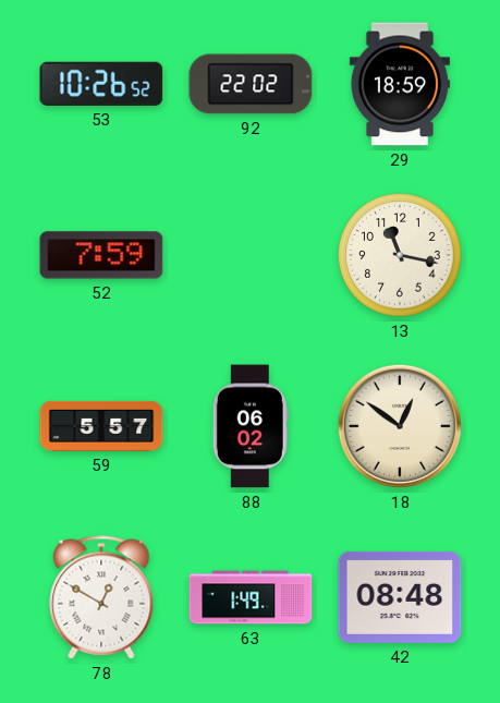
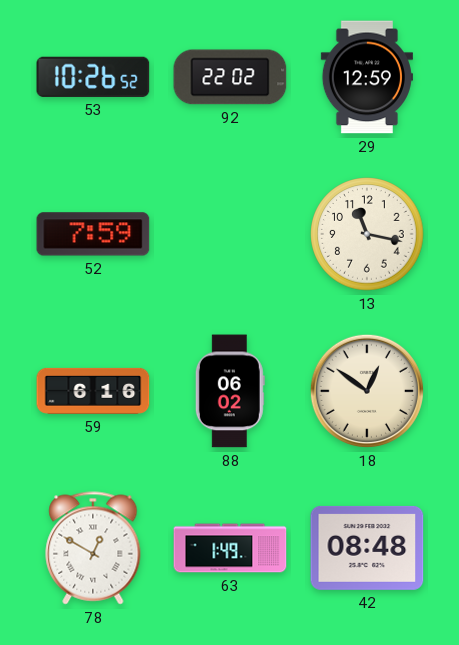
29: 18:59 -> 12:59 (367, 77)
59: 5:57 -> 6:16 (93, 391)
